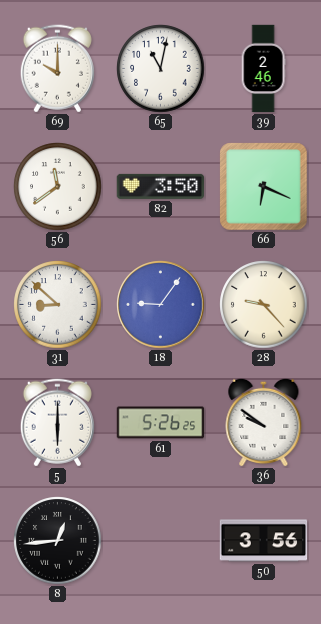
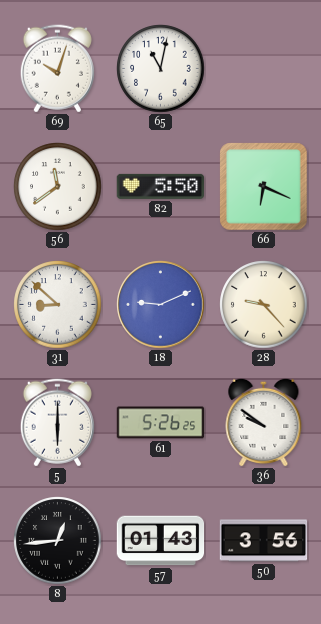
69: 10:00 -> 10:03 (57, 69)
39: 2:46 -> none (263, 69)
82: 3:50 -> 5:50 (161, 186)
18: 9:06 -> 9:11 (161, 305)
57: none -> 01:43 (161, 541)
